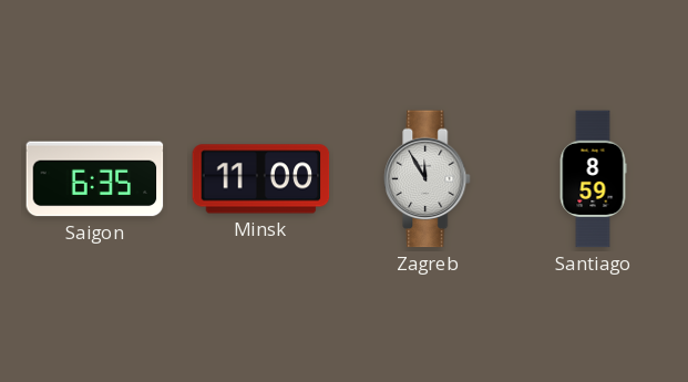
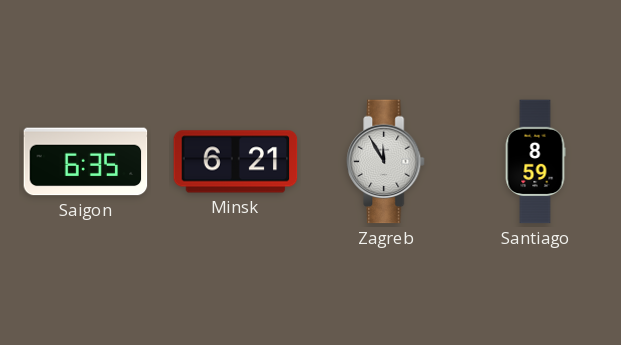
Minsk: 11:00 -> 6:21 (236, 162)
